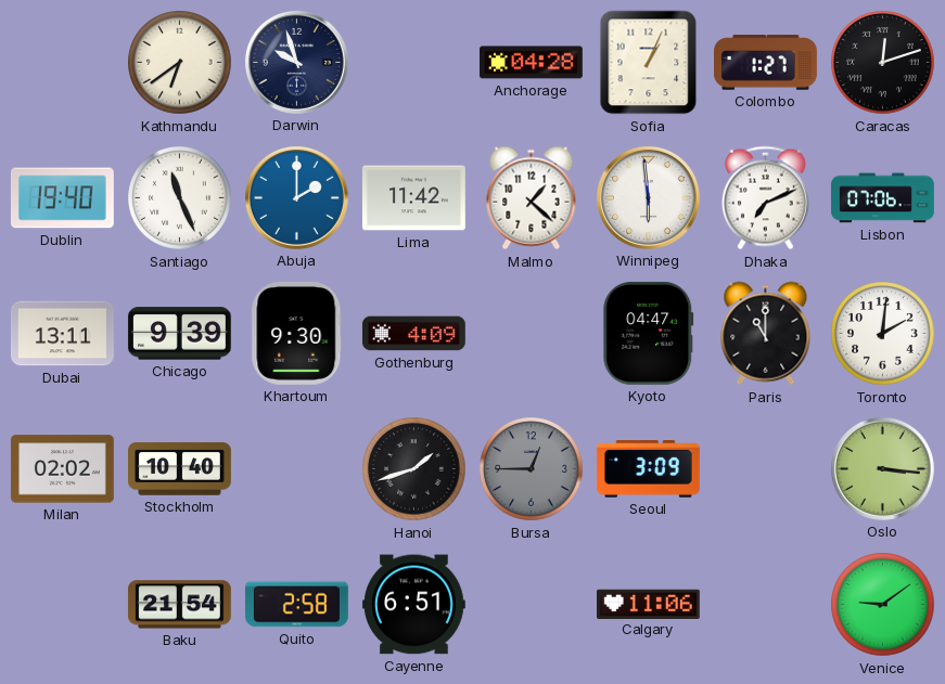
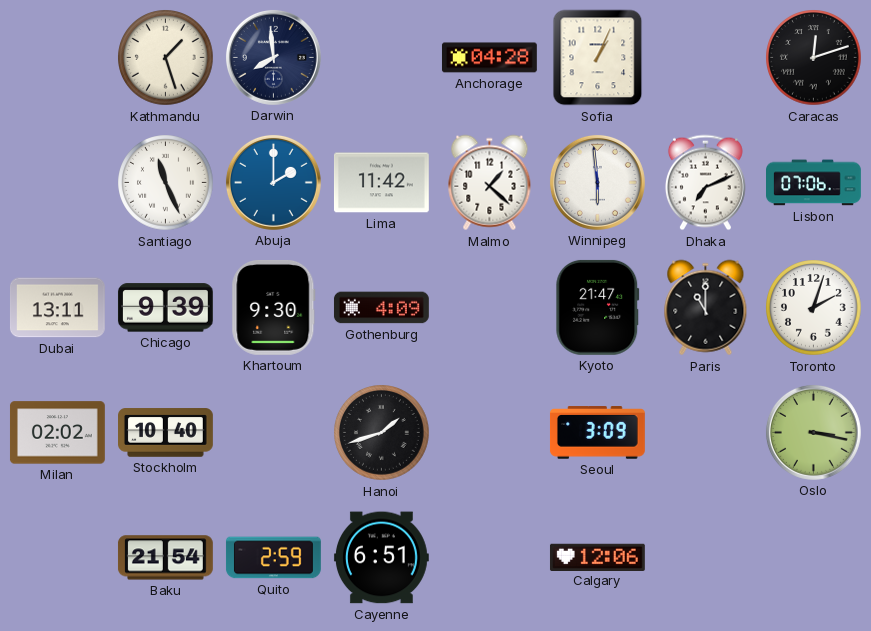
Kathmandu: 6:39 -> 1:27 (166, 58)
Darwin: 9:57 -> 7:59 (273, 57)
Colombo: 1:27 -> none (766, 63)
Dublin: 19:40 -> none (62, 198)
Kyoto: 04:47 -> 21:47 (598, 307)
Toronto: 2:01 -> 2:03 (814, 308)
Bursa: 12:45 -> none (532, 469)
Oslo: 3:16 -> 3:17 (813, 432)
Quito: 2:58 -> 2:59 (273, 558)
Calgary: 11:06 -> 12:06 (597, 557)
Venice: 9:09 -> none (883, 605)
